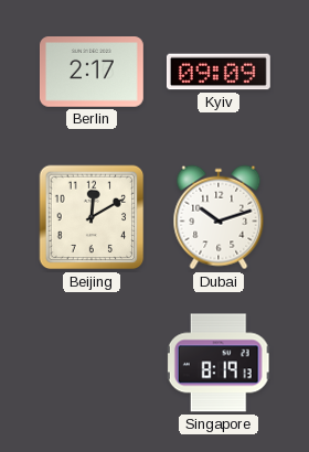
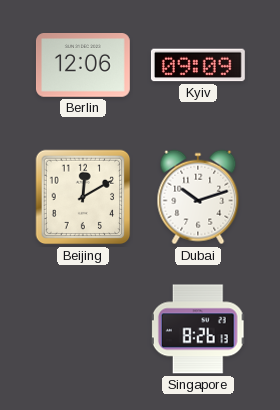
Berlin: 2:17 -> 12:06 (83, 66)
Singapore: 8:19 -> 8:26 (198, 329)
